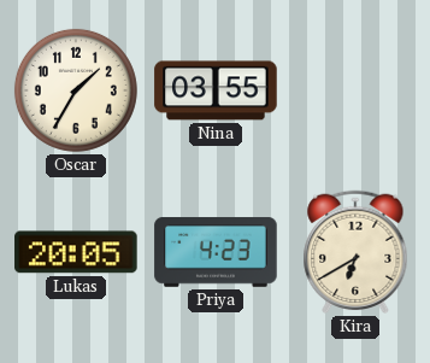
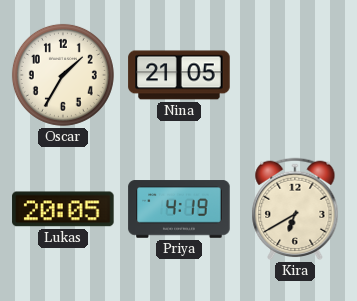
Nina: 03:55 -> 21:05 (179, 75)
Priya: 4:23 -> 4:19 (179, 209)
